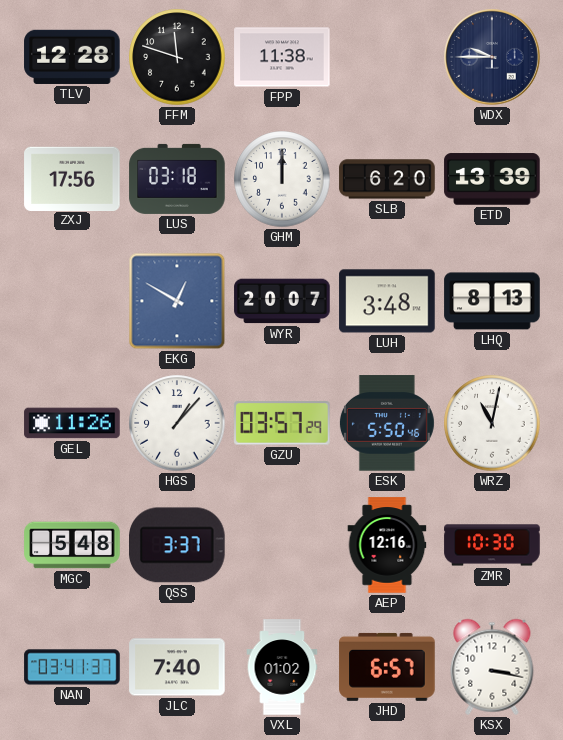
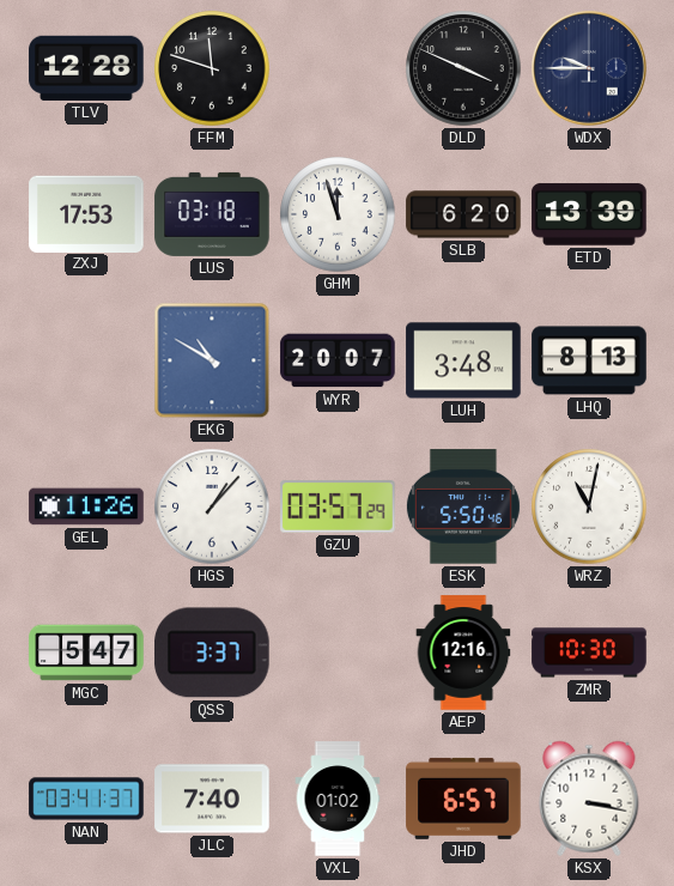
FPP: 11:38 -> none (282, 57)
DLD: none -> 3:49 (463, 68)
ZXJ: 17:56 -> 17:53 (86, 213)
GHM: 12:00 -> 11:57 (338, 214)
EKG: 12:50 -> 10:50 (212, 360)
MGC: 5:48 -> 5:47 (86, 653)
